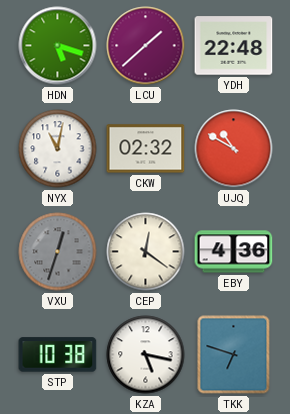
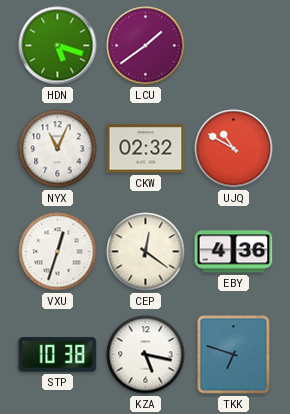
LCU: 1:38 -> 1:39 (146, 46)
YDH: 22:48 -> none (234, 46)
NYX: 11:02 -> 11:04 (58, 149)
VXU dial: grey -> white (58, 252)
